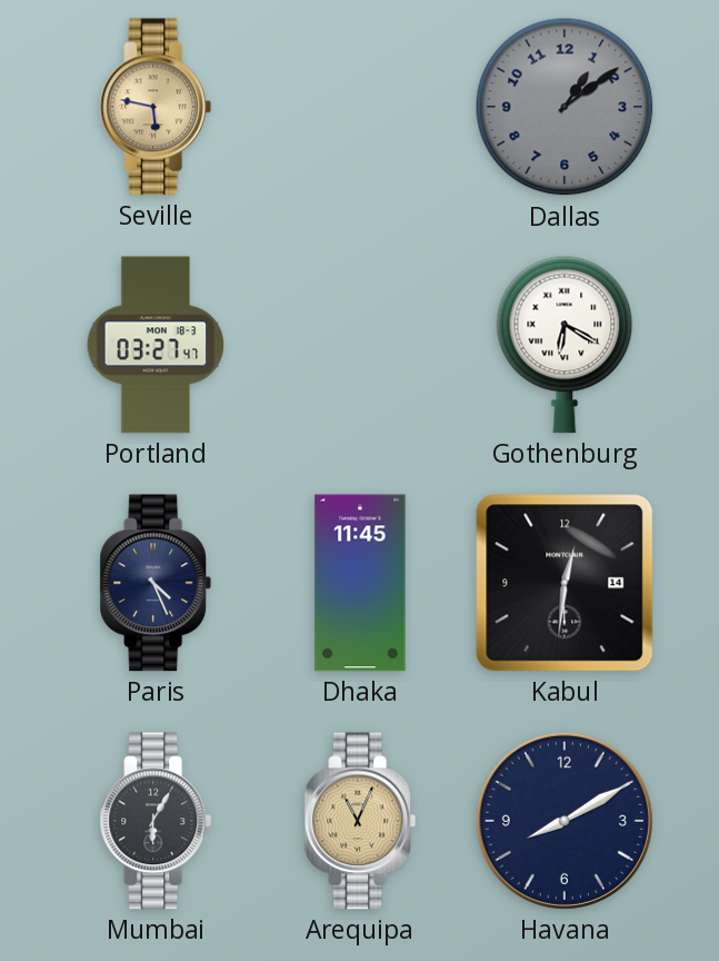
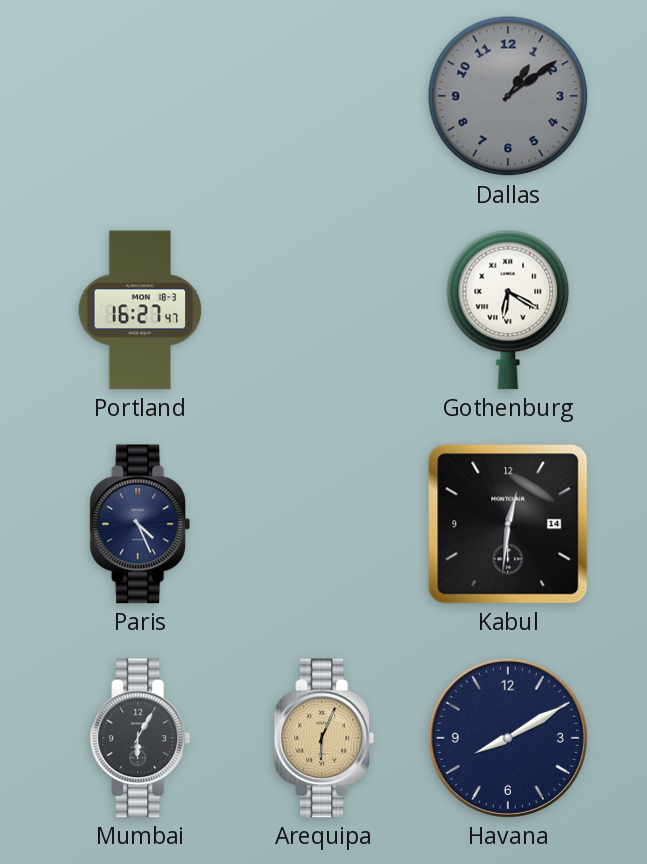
Seville: 5:47 -> none (156, 107)
Portland: 03:27 -> 16:27 (140, 310)
Dhaka: 11:45 -> none (360, 583)
Arequipa: 11:04 -> 6:04 (324, 738)
